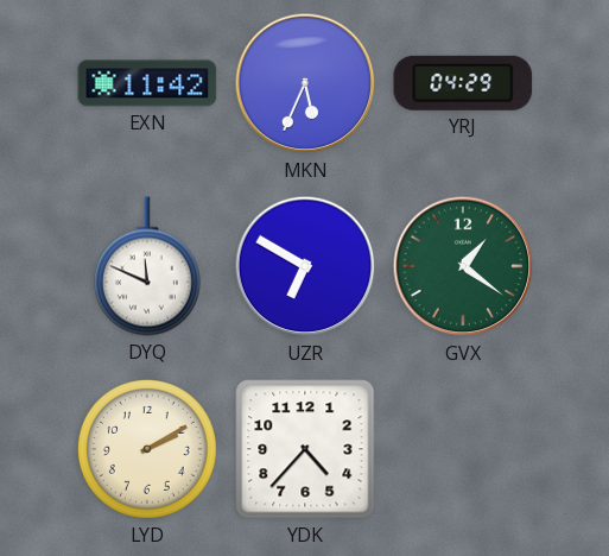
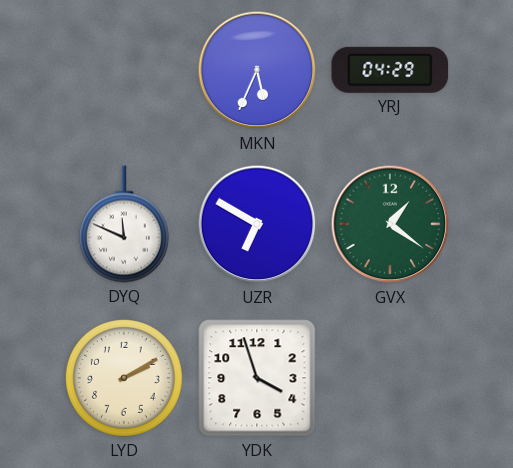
EXN: 11:42 -> none (147, 83)
YDK: 4:37 -> 3:57 (257, 378)
